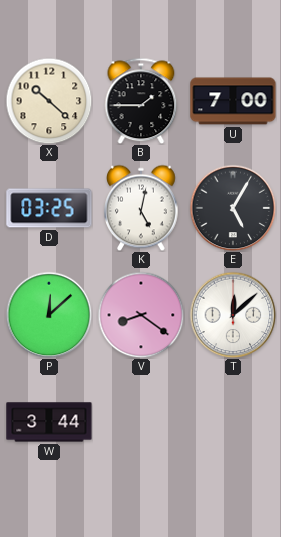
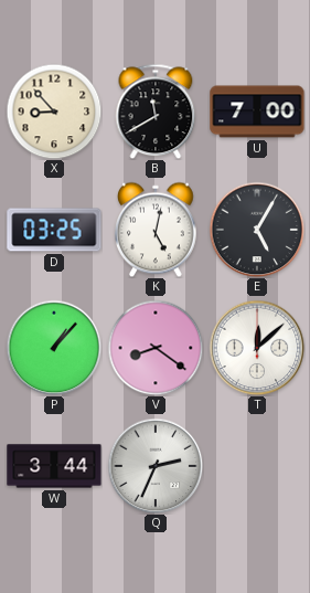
X: 10:22 -> 8:53 (54, 112)
B: 1:45 -> 11:40 (156, 112)
P: 12:08 -> 1:07 (54, 348)
Q: none -> 2:34 (156, 466)
